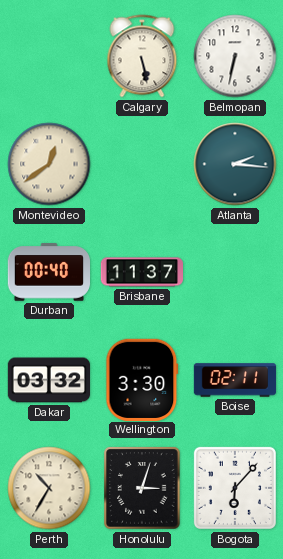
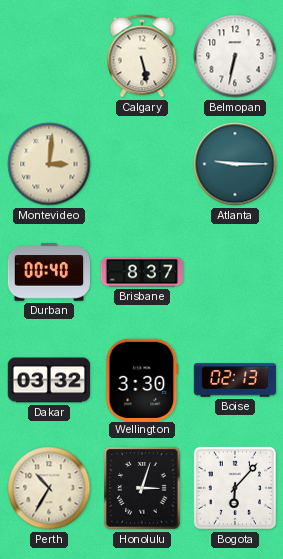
Montevideo: 12:39 -> 3:01 (49, 164)
Atlanta: 2:16 -> 9:15 (235, 164)
Brisbane: 11:37 -> 8:37 (142, 272)
Boise: 02:11 -> 02:13 (235, 380)
